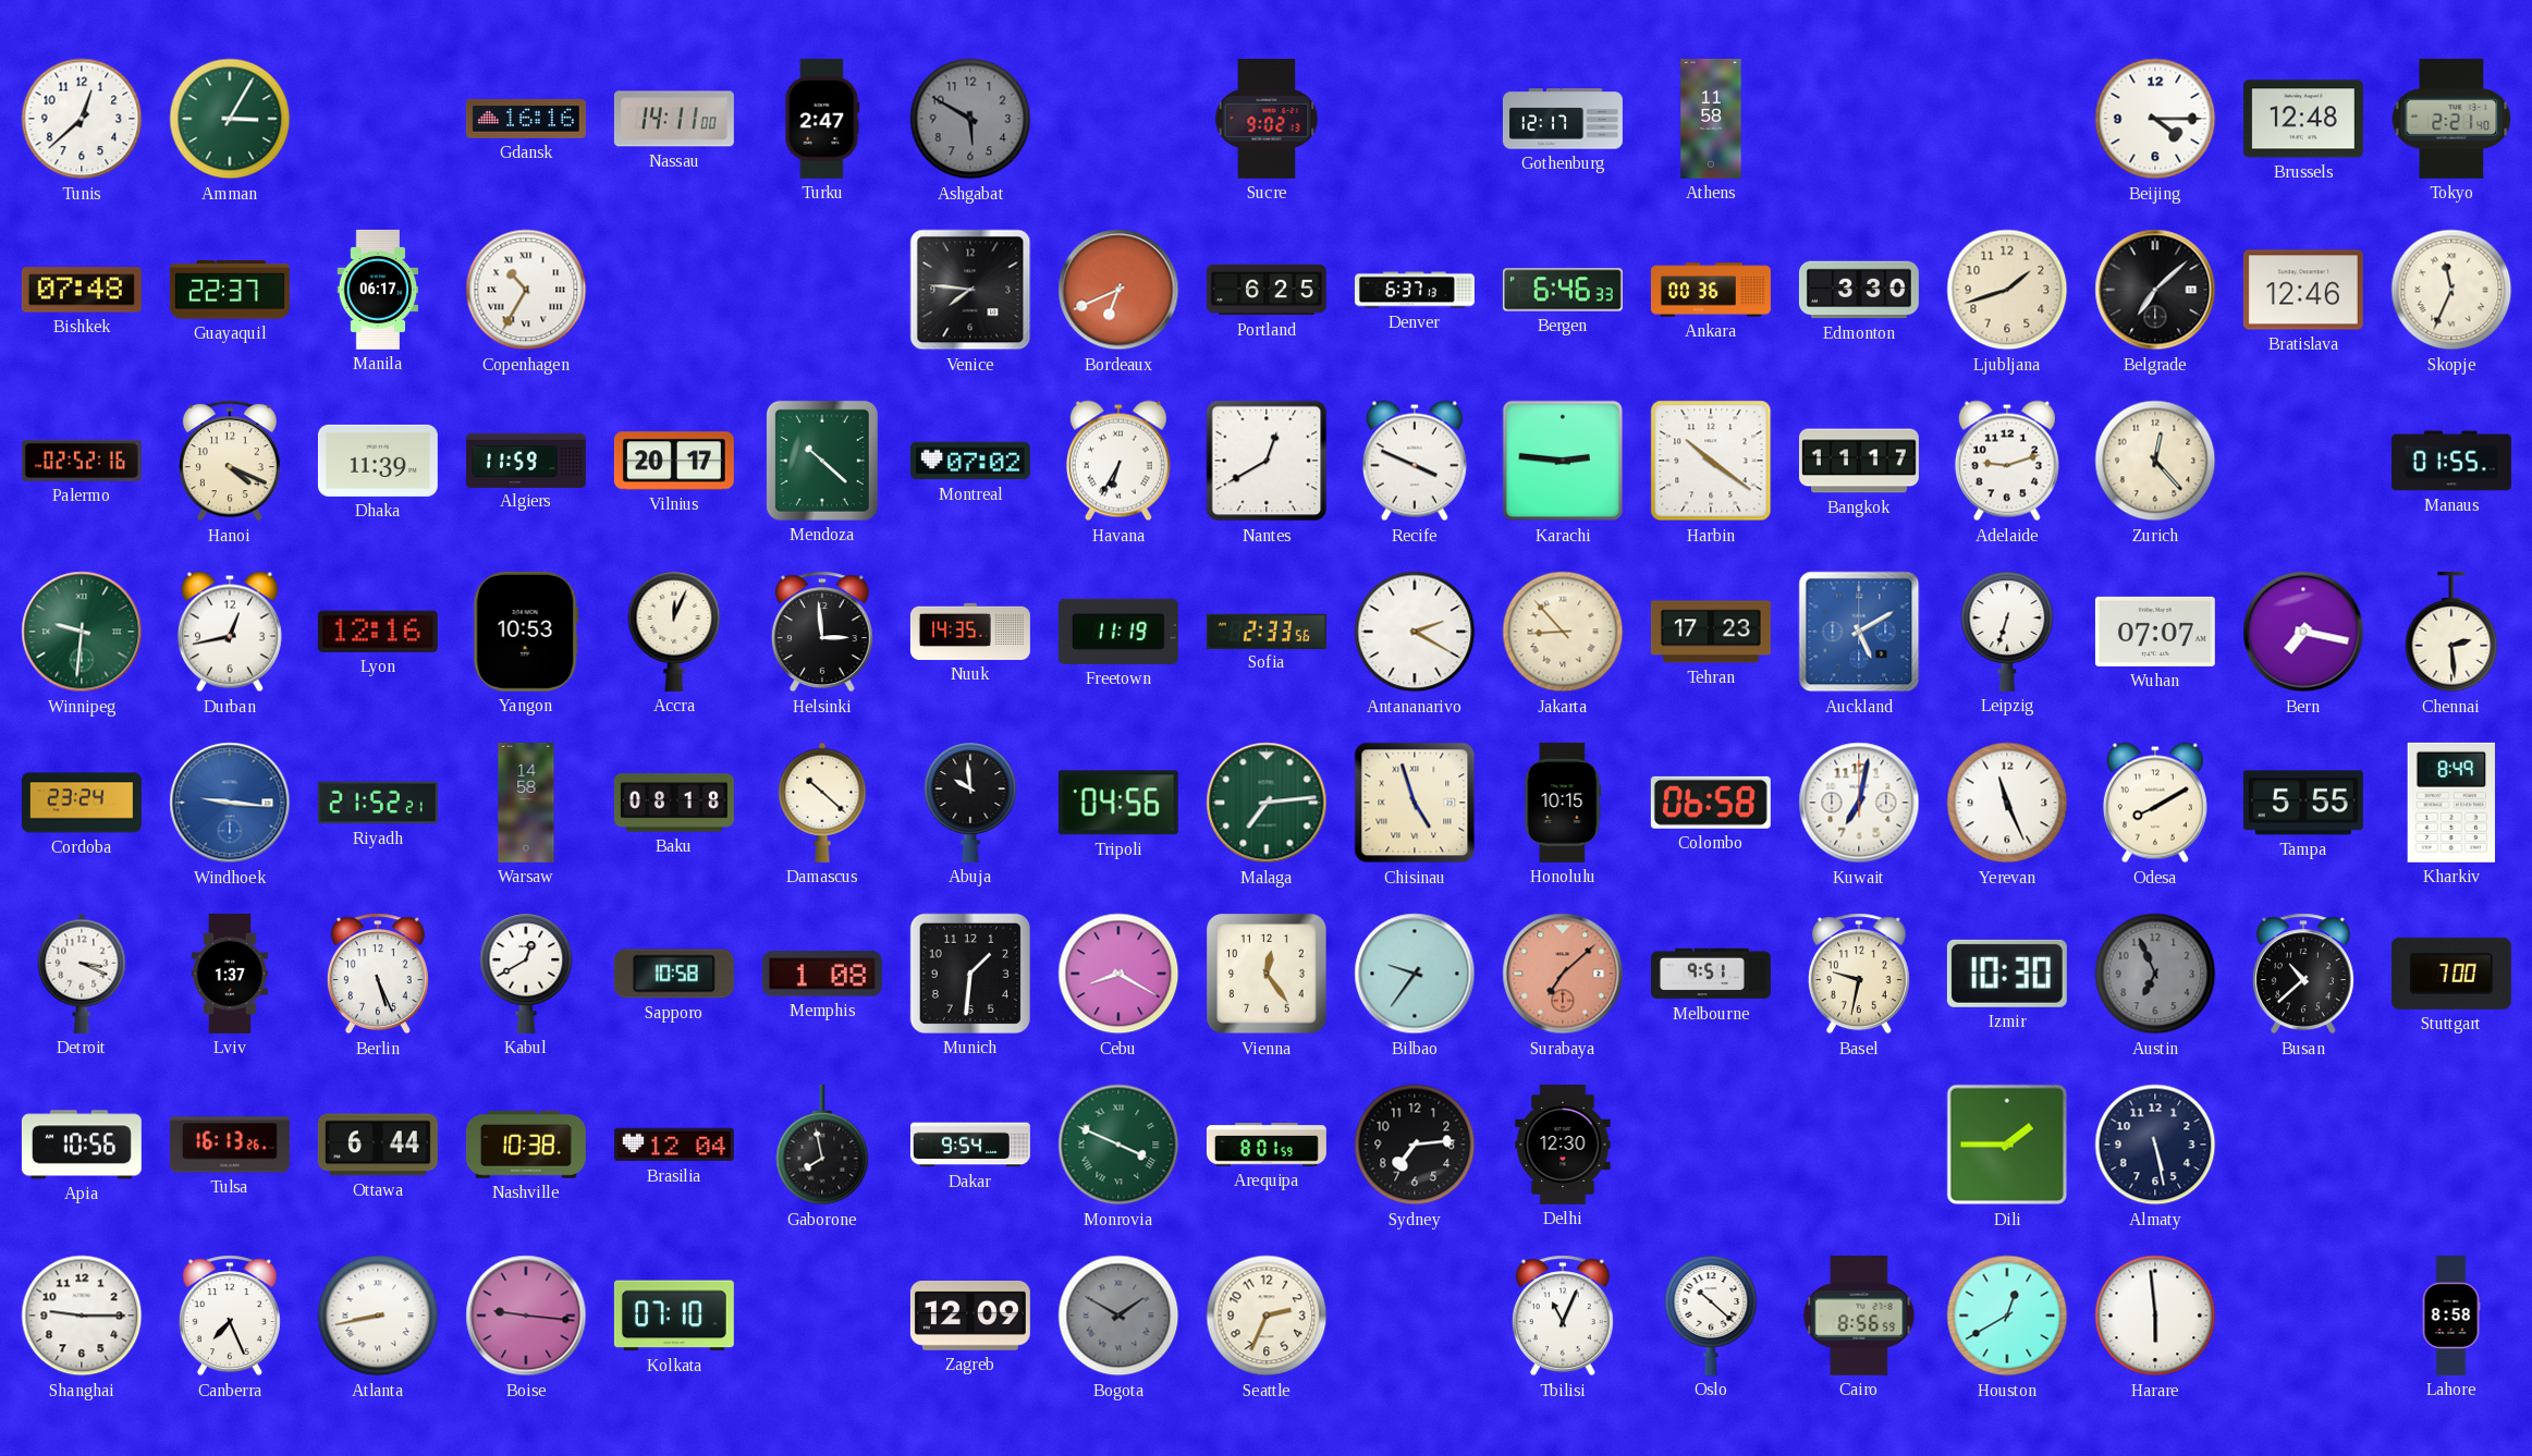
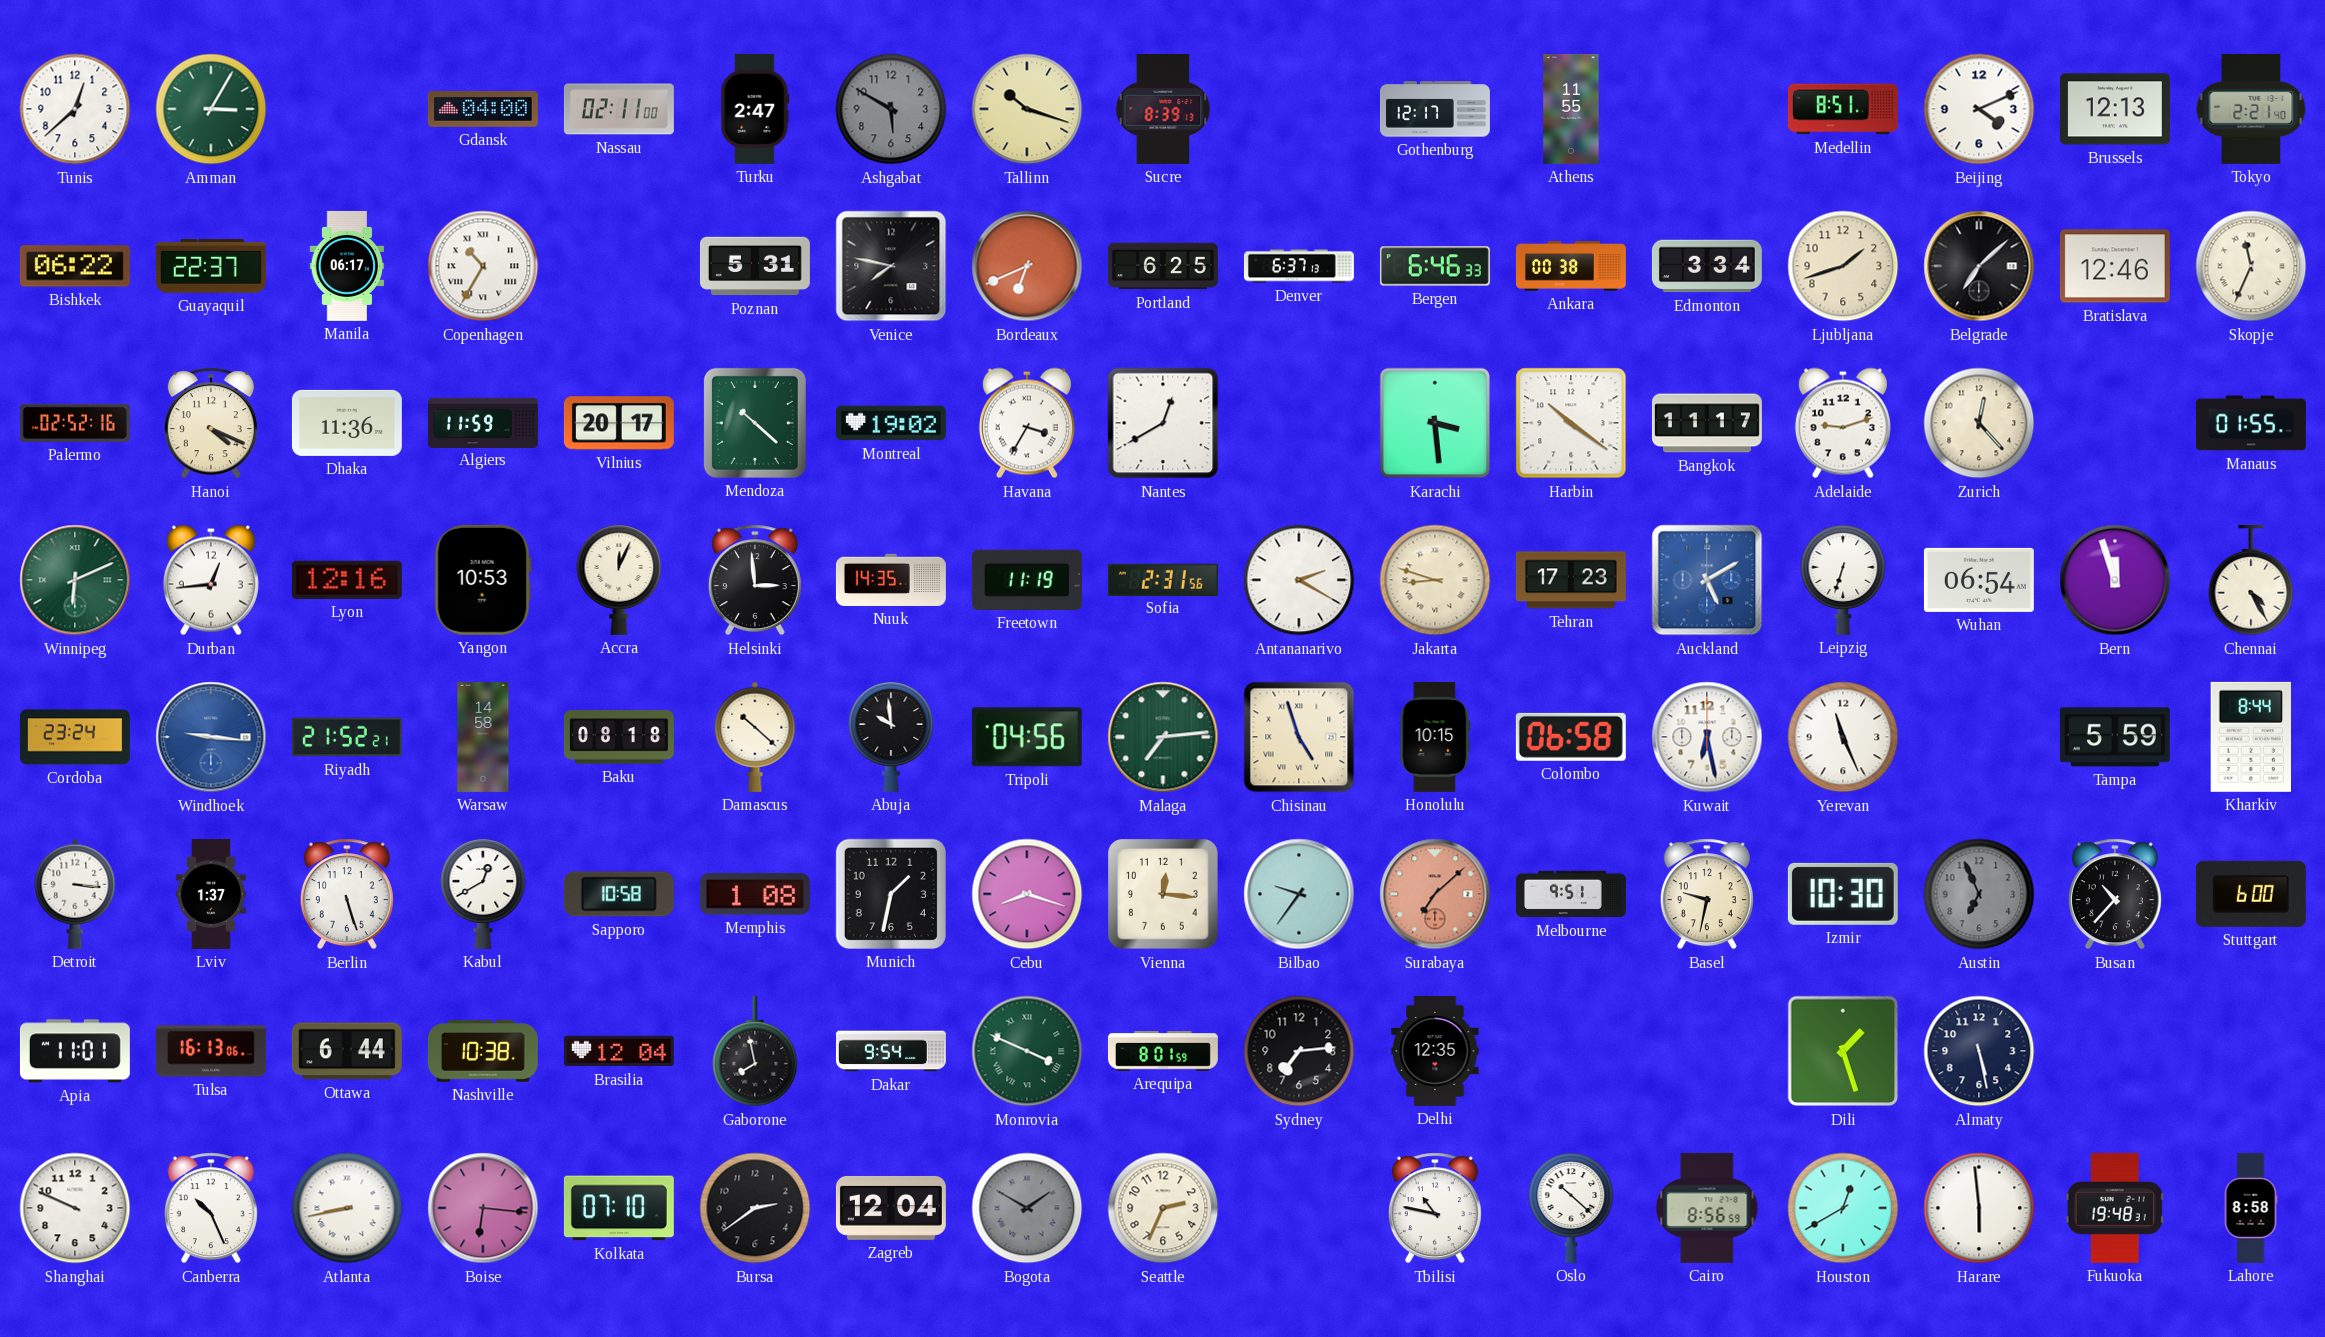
Gdansk: 16:16 -> 04:00 (483, 110)
Nassau: 14:11 -> 02:11 (619, 109)
Tallinn: none -> 10:18 (1027, 109)
Sucre: 9:02 -> 8:39 (1163, 109)
Athens: 11:58 -> 11:55 (1571, 109)
Medellin: none -> 8:51 (1843, 109)
Beijing: 4:15 -> 4:11 (1979, 109)
Brussels: 12:48 -> 12:13 (2115, 109)
Bishkek: 07:48 -> 06:22 (75, 266)
Poznan: none -> 5:31 (755, 266)
Venice: 7:46 -> 7:47 (891, 266)
Ankara: 00:36 -> 00:38 (1571, 266)
Edmonton: 3:30 -> 3:34 (1707, 266)
Dhaka: 11:39 -> 11:36 (347, 423)
Montreal: 07:02 -> 19:02 (891, 423)
Havana: 6:35 -> 3:35 (1027, 423)
Recife: 3:49 -> none (1415, 461)
Karachi: 2:46 -> 3:29 (1435, 423)
Winnipeg: 9:31 -> 6:11 (75, 580)
Durban: 12:43 -> 12:44 (211, 580)
Sofia: 2:33 -> 2:31 (1163, 579)
Jakarta: 8:53 -> 8:48 (1435, 580)
Wuhan: 07:07 -> 06:54 (1979, 580)
Bern: 7:17 -> 11:57 (2115, 580)
Chennai: 2:29 -> 4:25 (2251, 580)
Kuwait: 7:02 -> 6:28 (1707, 737)
Odesa: 8:10 -> none (2155, 803)
Tampa: 5:55 -> 5:59 (2115, 737)
Kharkiv: 8:49 -> 8:44 (2250, 737)
Detroit: 3:19 -> 3:16 (75, 894)
Berlin: 5:26 -> 5:27 (347, 894)
Munich: 1:31 -> 1:32 (891, 894)
Cebu: 8:20 -> 8:18 (1027, 894)
Vienna: 12:24 -> 12:16 (1163, 894)
Busan: 10:38 -> 10:37 (2115, 894)
Stuttgart: 7:00 -> 6:00 (2251, 894)
Apia: 10:56 -> 11:01 (75, 1051)
Tulsa: 16:13:26 -> 16:13:06 (211, 1051)
Delhi: 12:30 -> 12:35 (1435, 1051)
Dili: 1:45 -> 1:27 (1843, 1051)
Shanghai: 9:15 -> 9:49 (75, 1208)
Canberra: 7:26 -> 10:26 (211, 1208)
Boise: 9:16 -> 6:16 (483, 1208)
Bursa: none -> 2:39 (755, 1208)
Zagreb: 12:09 -> 12:04 (891, 1208)
Tbilisi: 11:04 -> 10:47 (1435, 1208)
Fukuoka: none -> 19:48 (2115, 1208)
